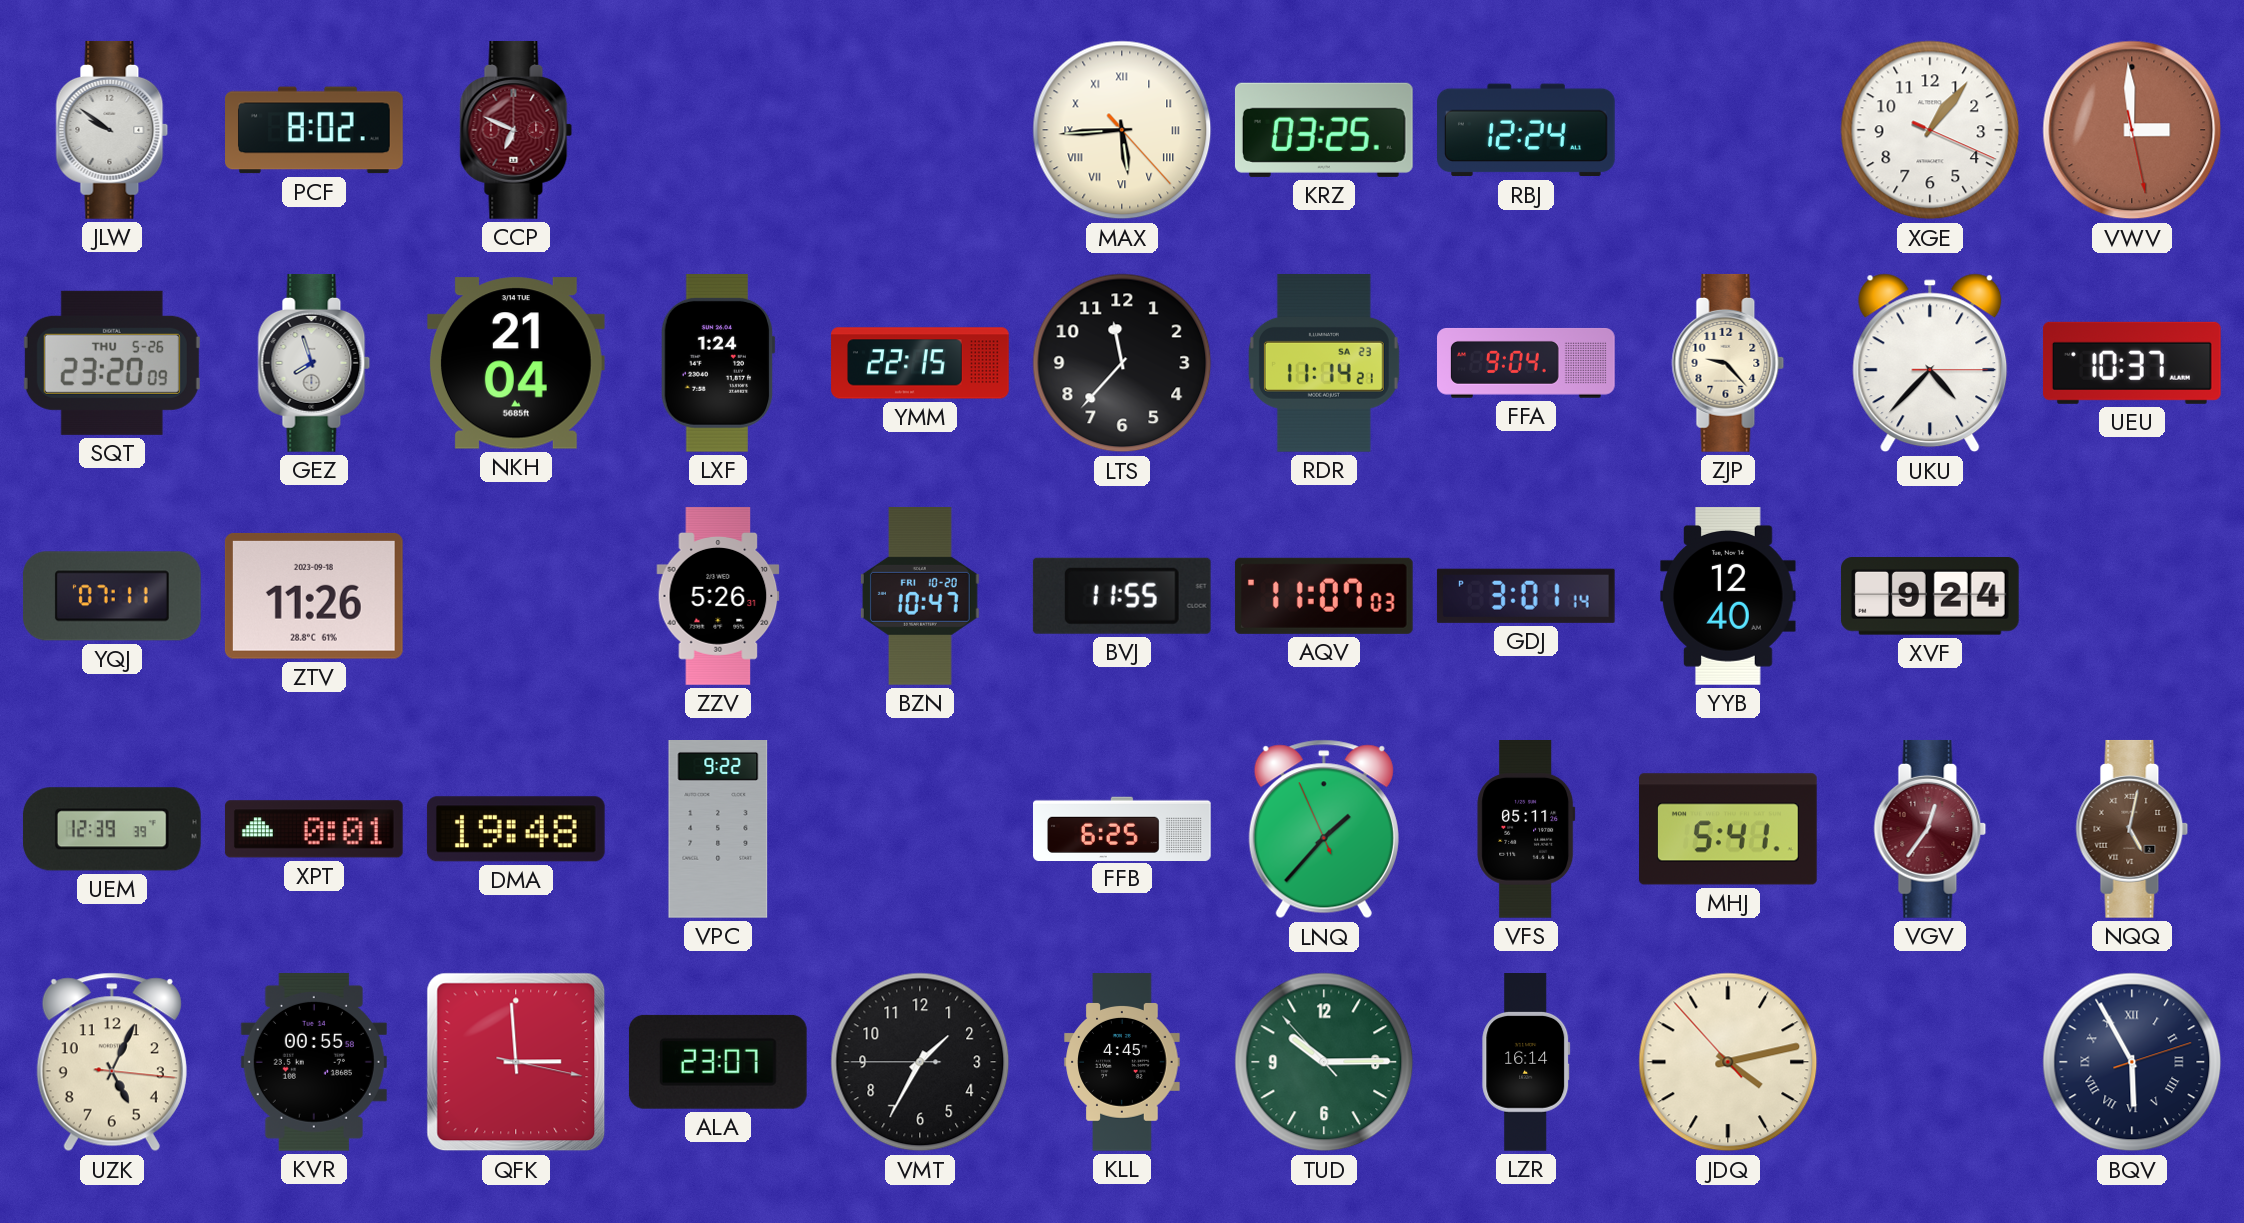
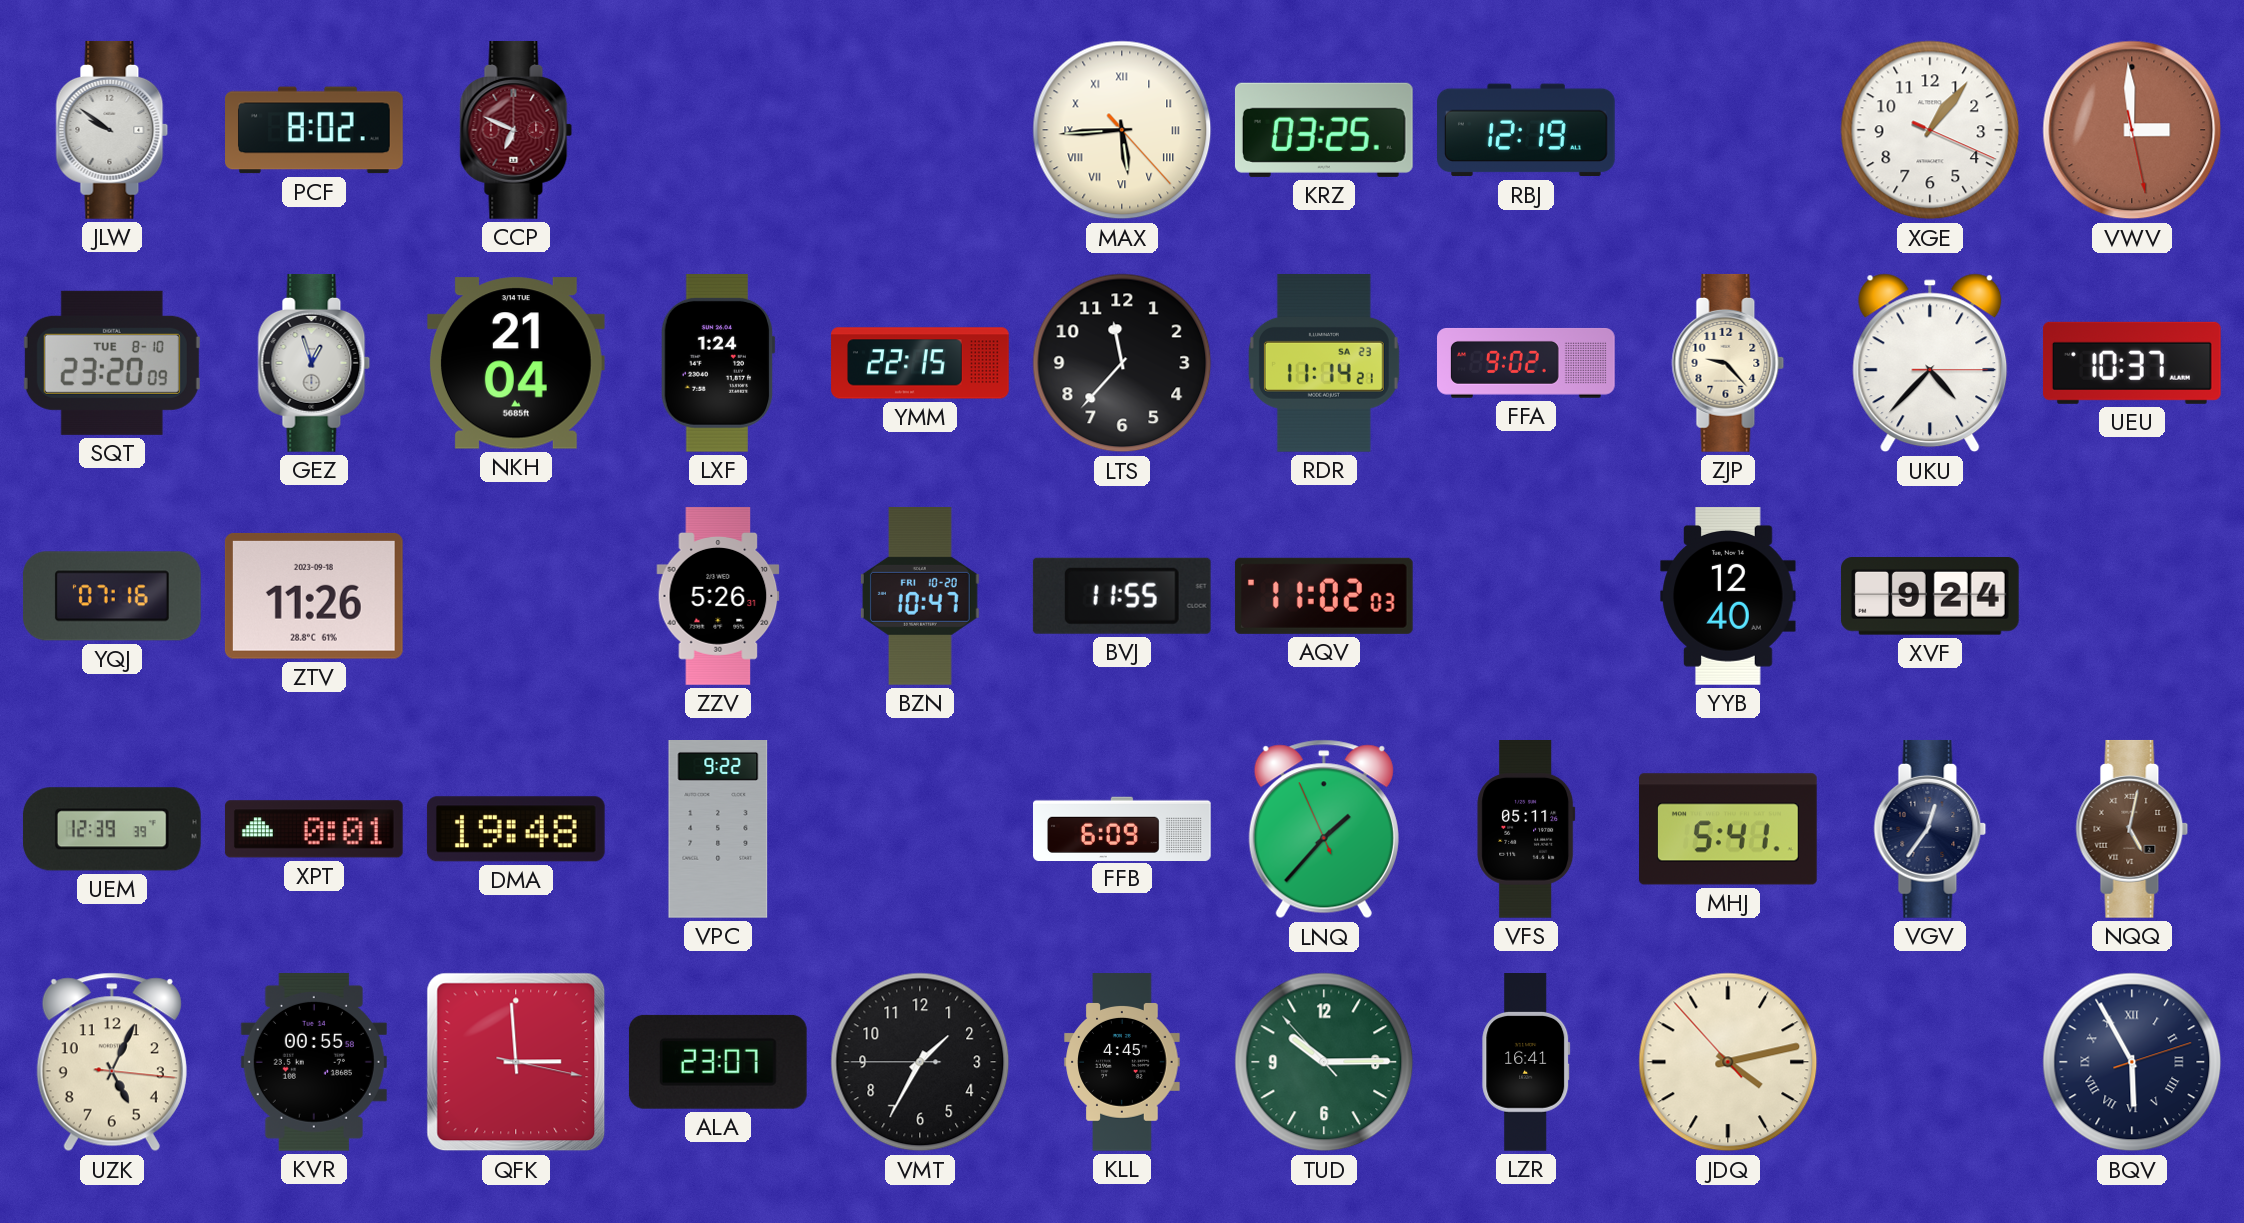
RBJ: 12:24 -> 12:19 (1527, 130)
SQT date: THU 5-26 -> TUE 8-10 (112, 363)
GEZ: 7:57 -> 12:57 (314, 363)
FFA: 9:04 -> 9:02 (1527, 363)
YQJ: 07:11 -> 07:16 (112, 596)
AQV: 11:07 -> 11:02 (1324, 596)
GDJ: 3:01 -> none (1526, 596)
FFB: 6:25 -> 6:09 (1123, 828)
VGV dial: burgundy -> navy (1930, 829)
LZR: 16:14 -> 16:41 (1526, 1063)
